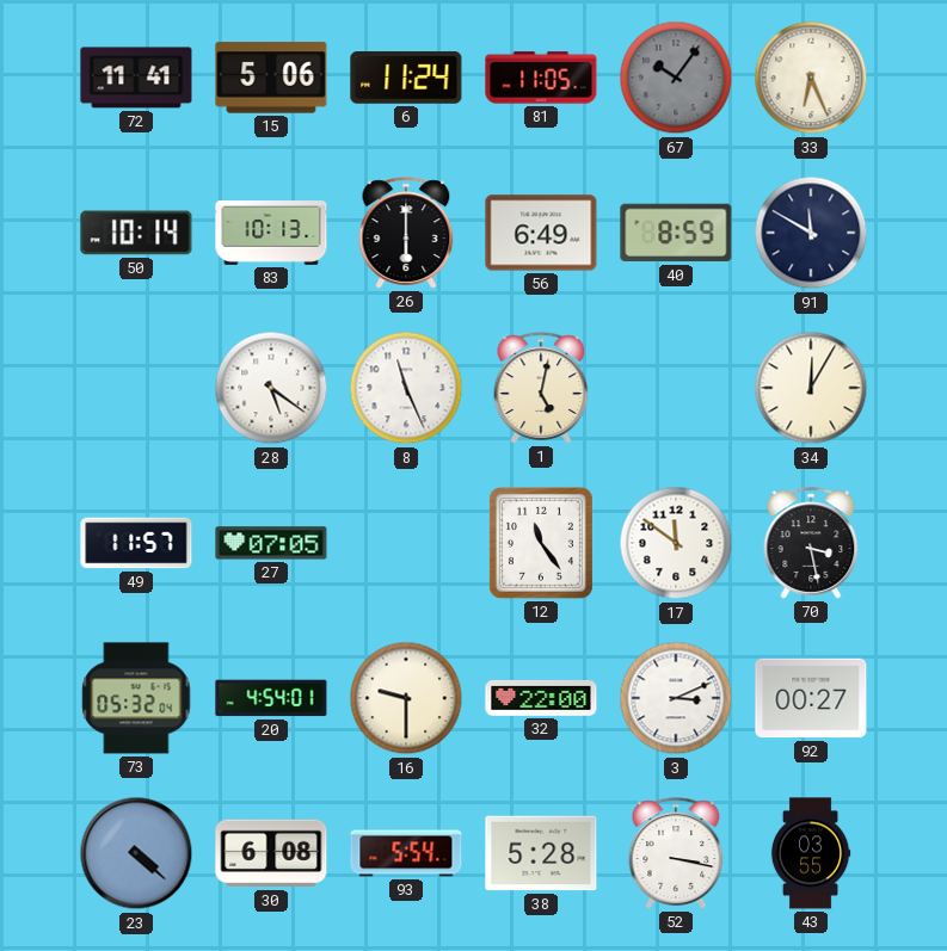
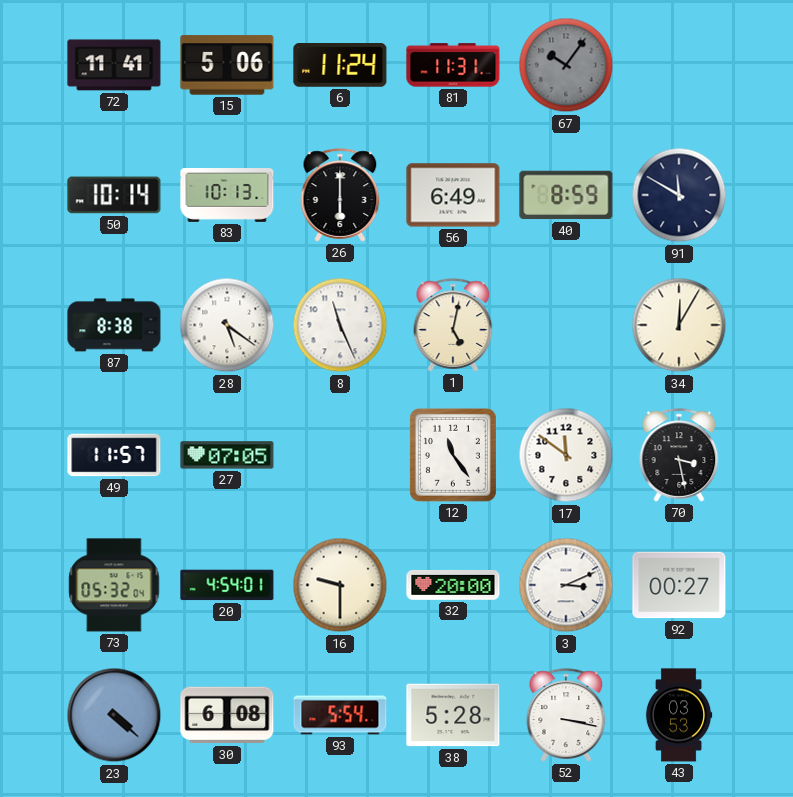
81: 11:05 -> 11:31 (453, 65)
33: 6:26 -> none (811, 78)
87: none -> 8:38 (114, 325)
32: 22:00 -> 20:00 (453, 585)
43: 03:55 -> 03:53 (679, 715)
